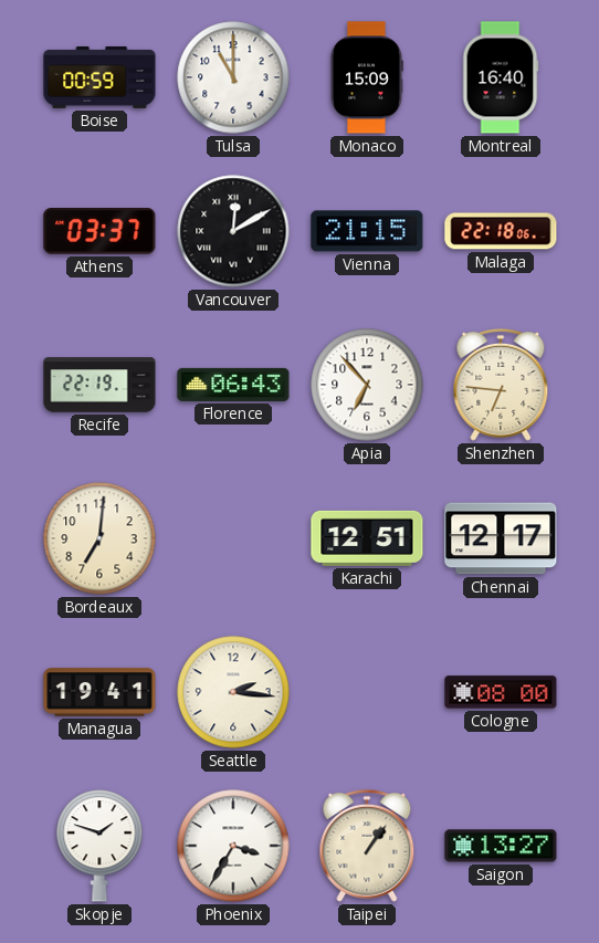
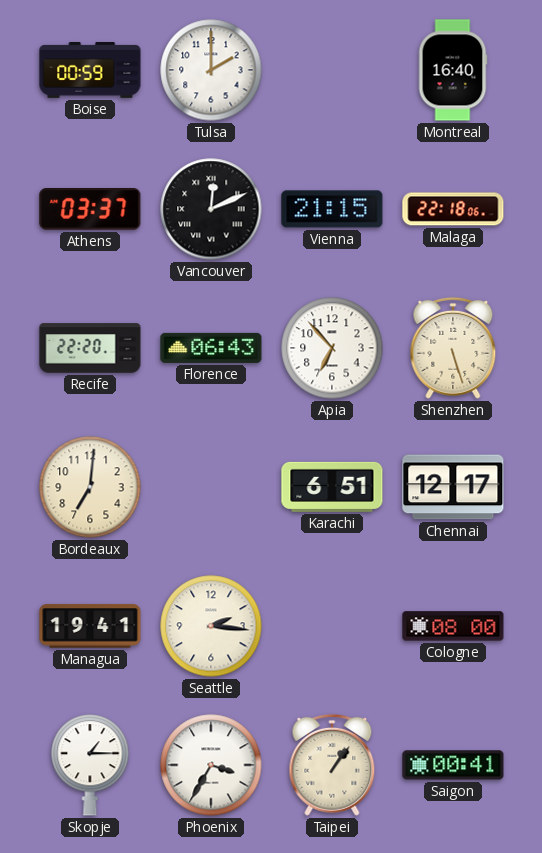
Tulsa: 11:00 -> 2:00 (211, 70)
Monaco: 15:09 -> none (367, 77)
Vancouver: 12:10 -> 12:11 (211, 209)
Recife: 22:19 -> 22:20 (90, 348)
Shenzhen: 6:46 -> 5:27 (453, 348)
Karachi: 12:51 -> 6:51 (332, 487)
Skopje: 1:48 -> 1:15 (90, 765)
Saigon: 13:27 -> 00:41 (453, 765)
